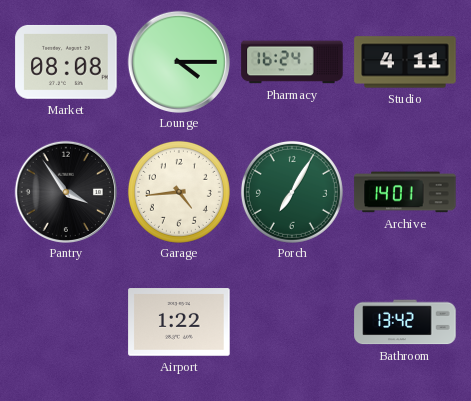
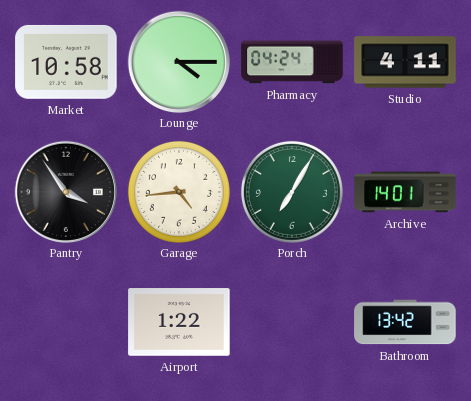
Market: 08:08 -> 10:58 (66, 62)
Pharmacy: 16:24 -> 04:24 (292, 62)
